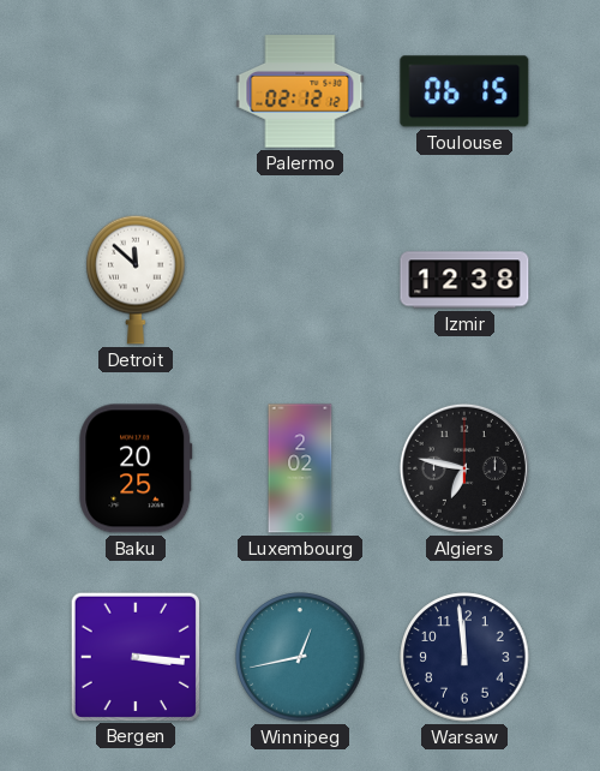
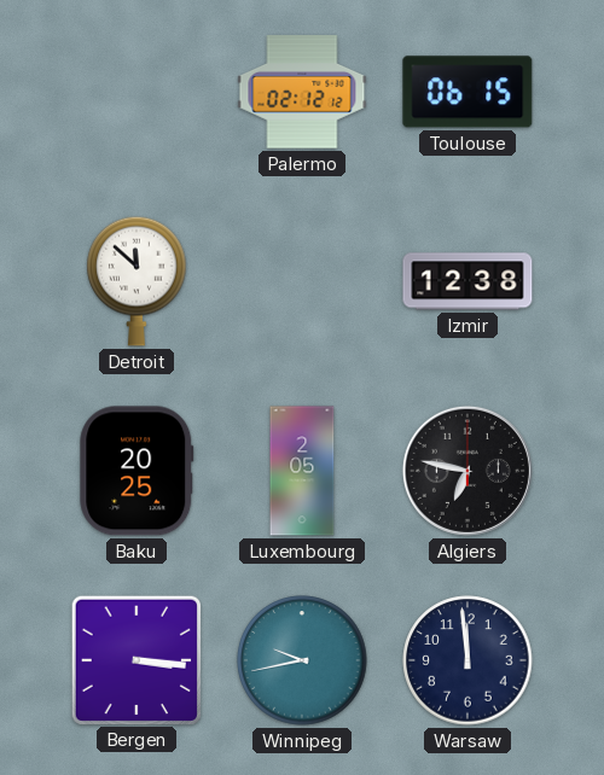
Luxembourg: 2:02 -> 2:05 (302, 471)
Winnipeg: 12:43 -> 9:43 (302, 660)
